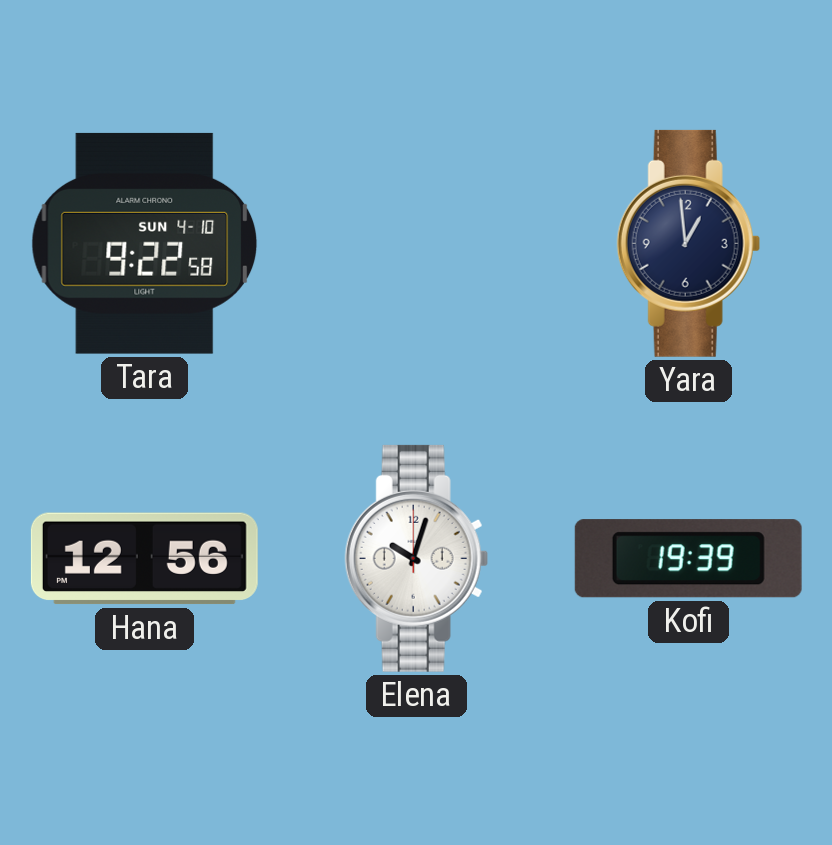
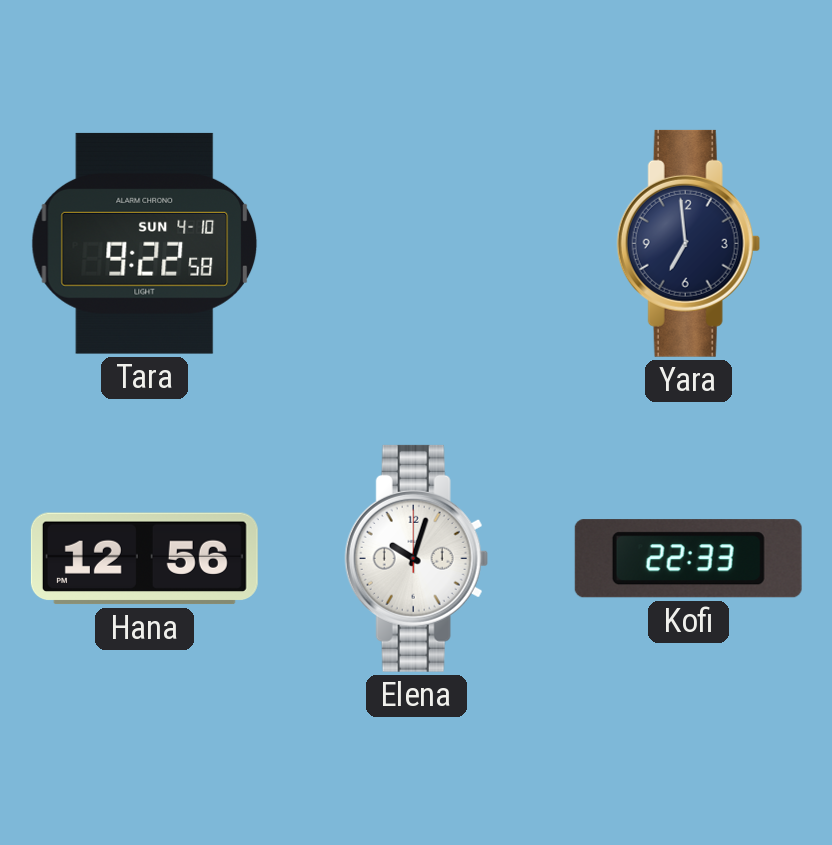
Yara: 12:59 -> 6:59 (688, 243)
Kofi: 19:39 -> 22:33 (688, 559)
